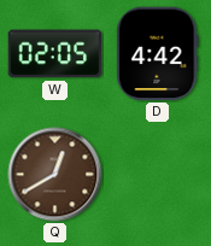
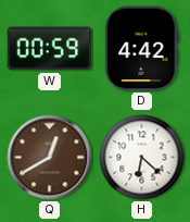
W: 02:05 -> 00:59 (50, 49)
H: none -> 6:22 (142, 158)
